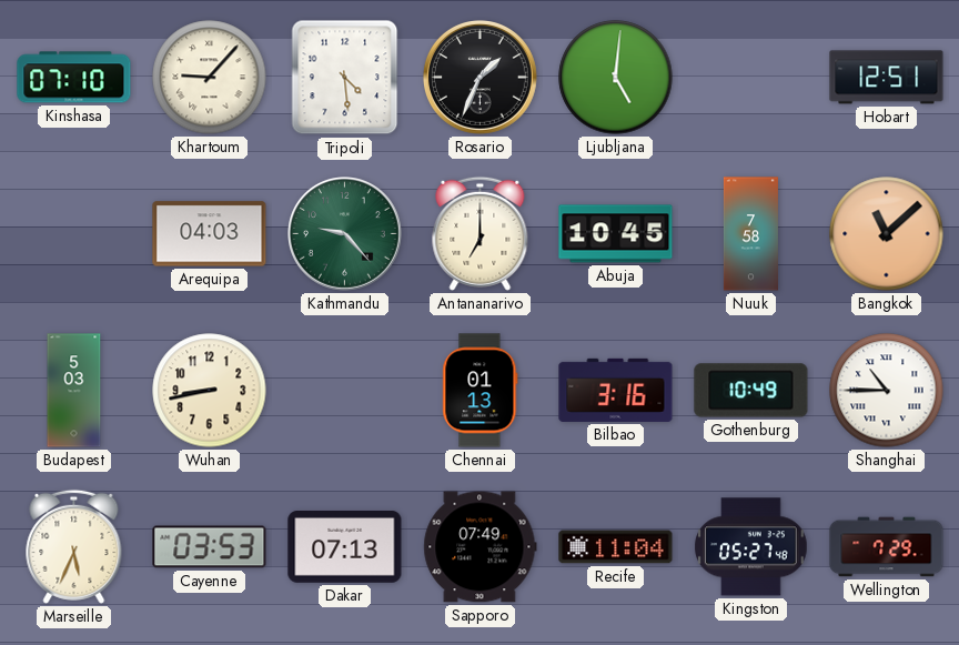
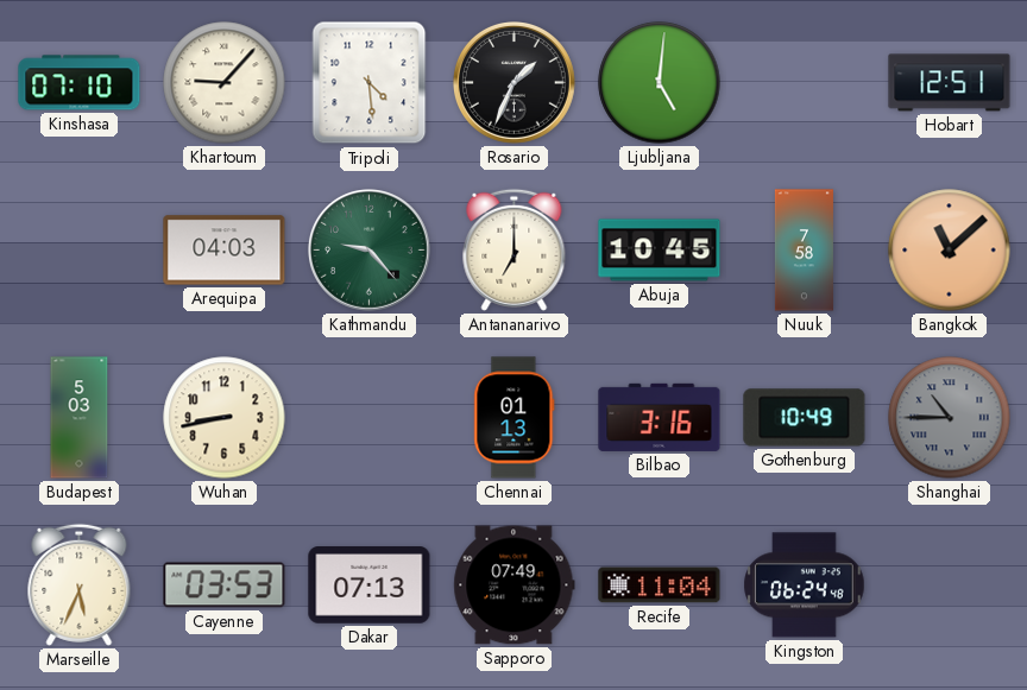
Shanghai dial: white -> grey (950, 418)
Kingston: 05:27 -> 06:24 (805, 585)
Wellington: 7:29 -> none (887, 547)
